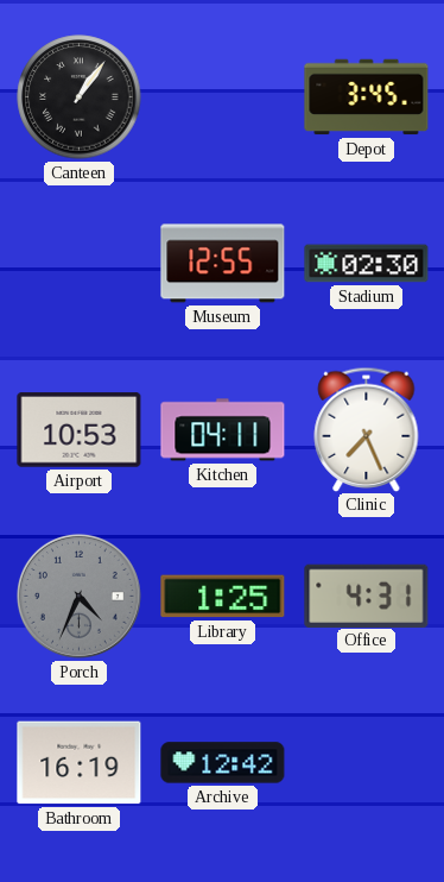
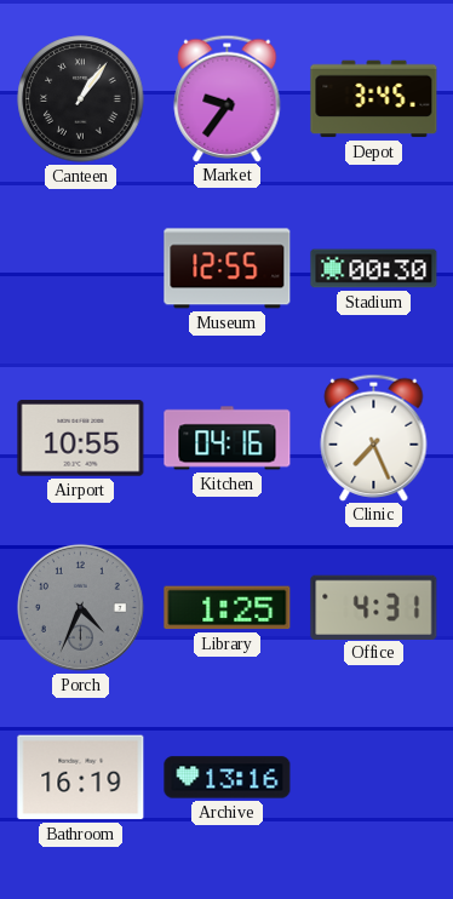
Market: none -> 9:36 (228, 98)
Stadium: 02:30 -> 00:30 (374, 269)
Airport: 10:53 -> 10:55 (81, 439)
Kitchen: 04:11 -> 04:16 (228, 439)
Archive: 12:42 -> 13:16 (228, 778)
